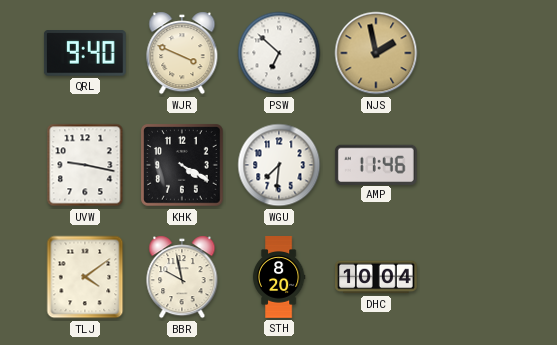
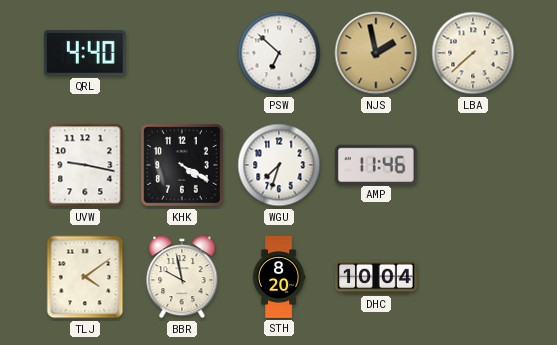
QRL: 9:40 -> 4:40 (85, 53)
WJR: 3:49 -> none (182, 53)
LBA: none -> 7:38 (473, 53)
WGU: 7:31 -> 7:33 (279, 165)
